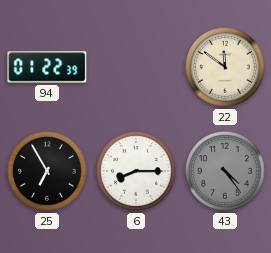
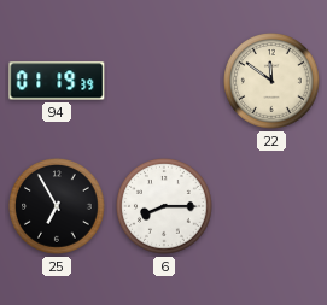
94: 01:22 -> 01:19 (57, 81)
43: 4:24 -> none (225, 171)
